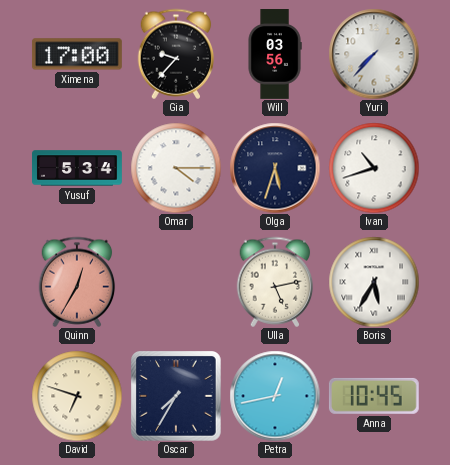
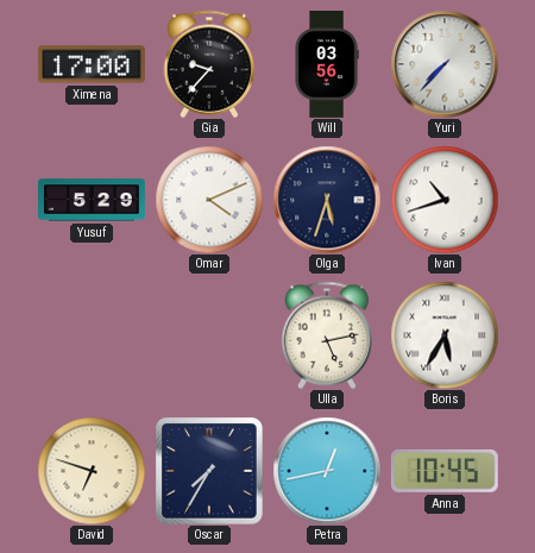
Yusuf: 5:34 -> 5:29 (93, 200)
Omar: 4:15 -> 4:11 (209, 200)
Quinn: 12:35 -> none (77, 282)
